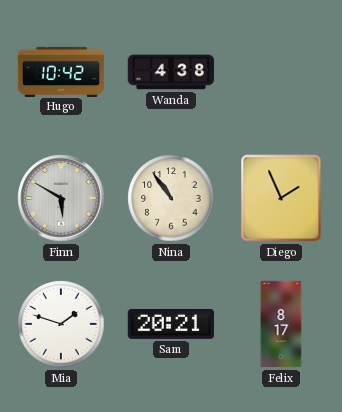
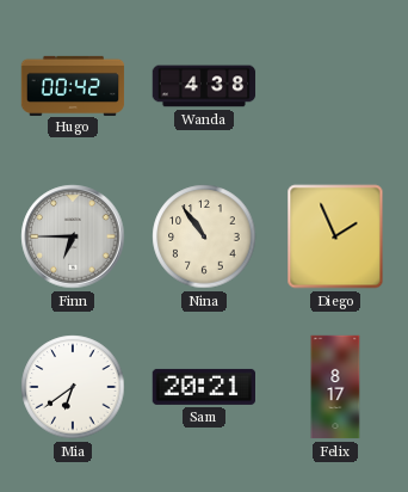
Hugo: 10:42 -> 00:42 (73, 85)
Finn: 5:50 -> 6:45 (73, 236)
Mia: 1:48 -> 6:39 (73, 387)
